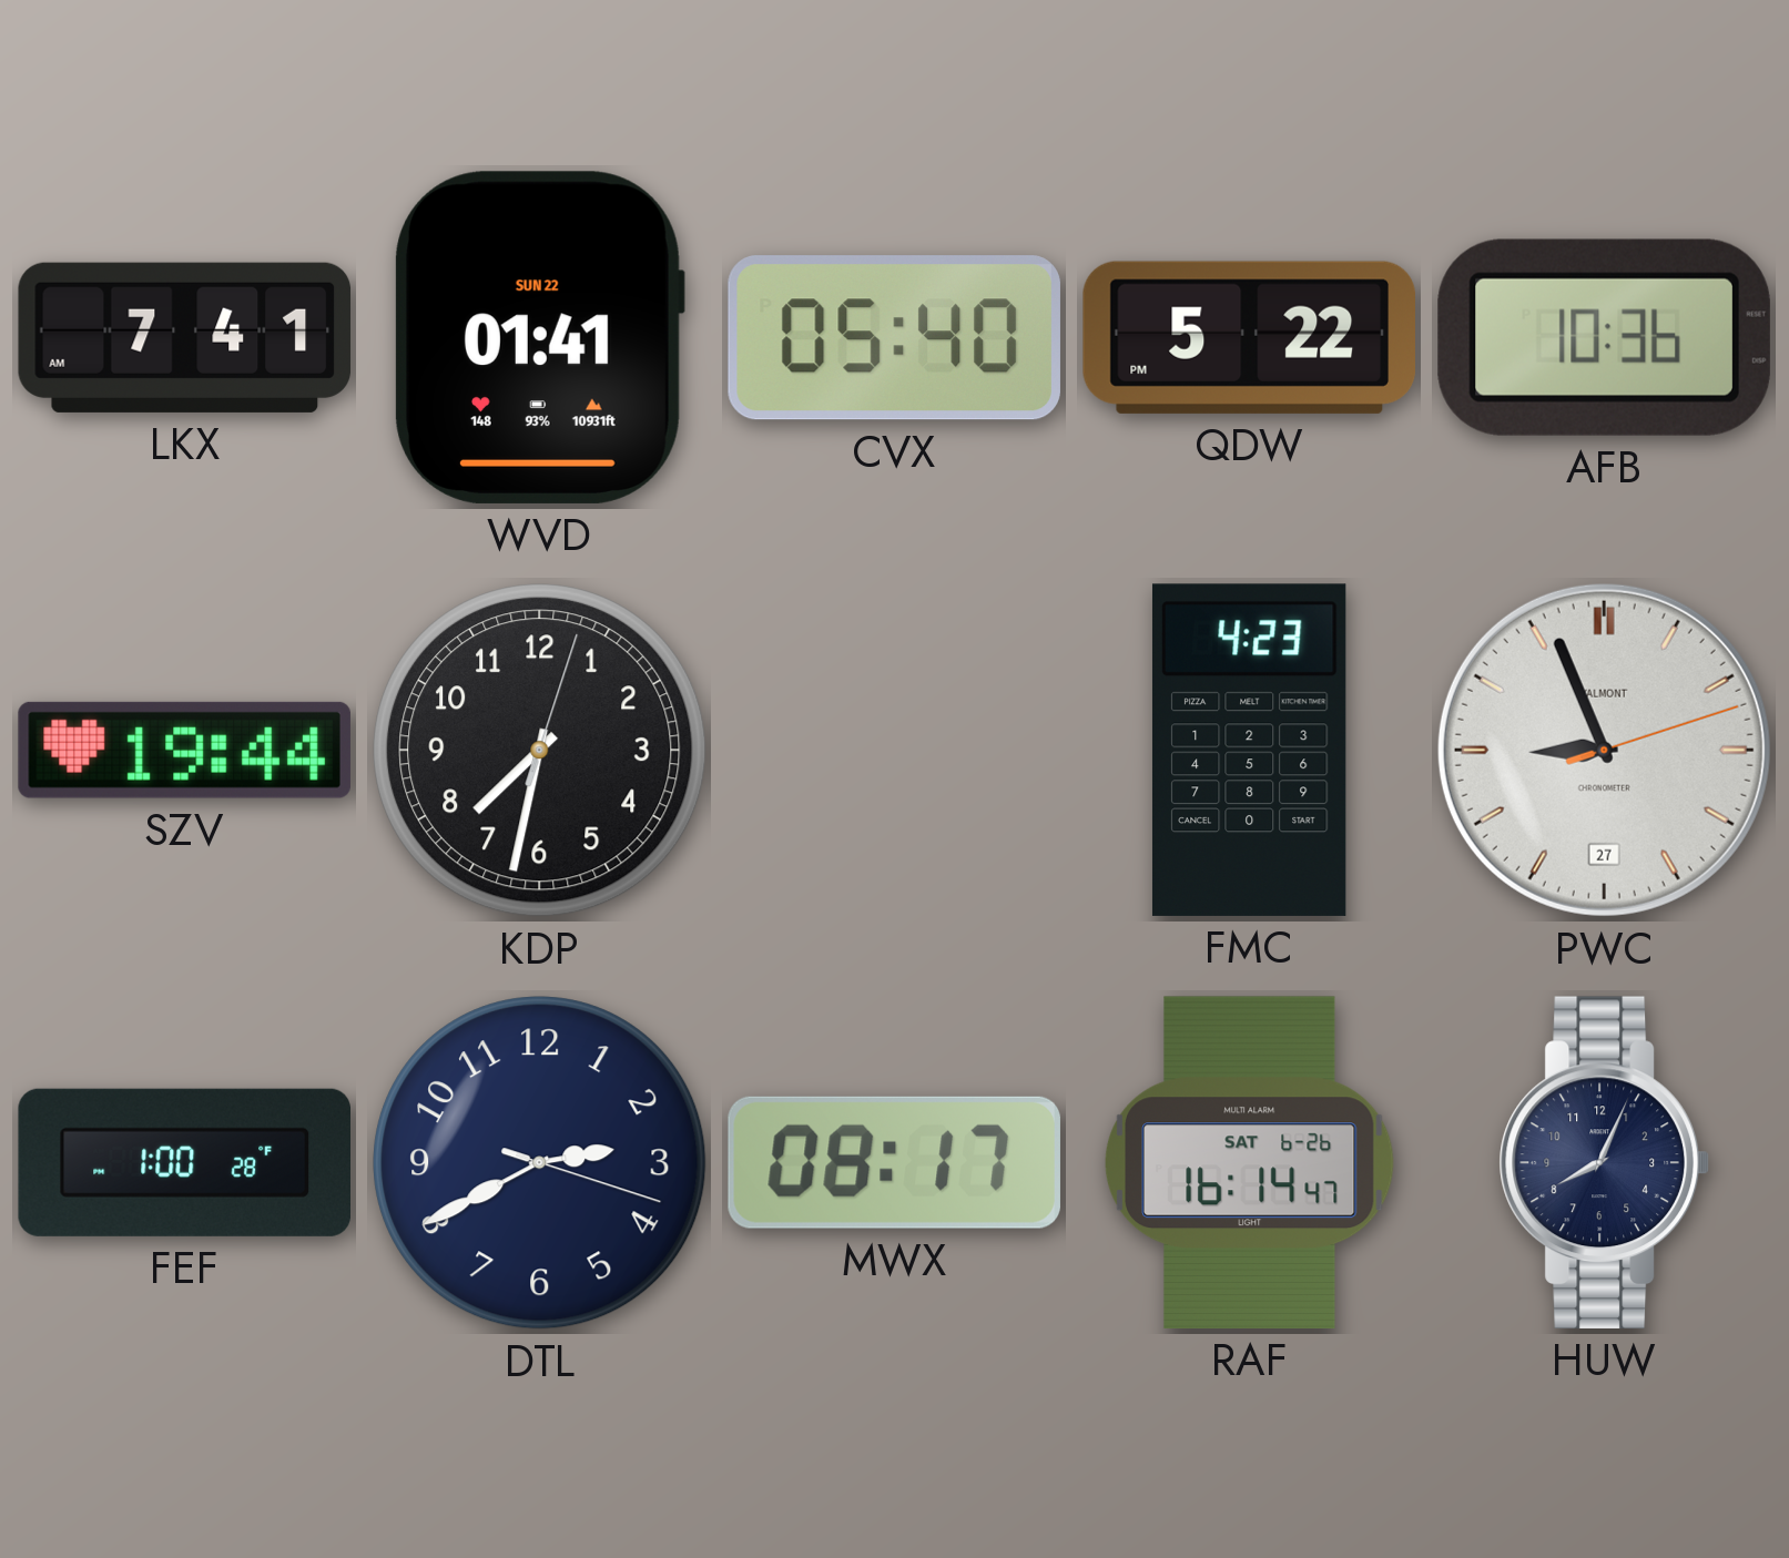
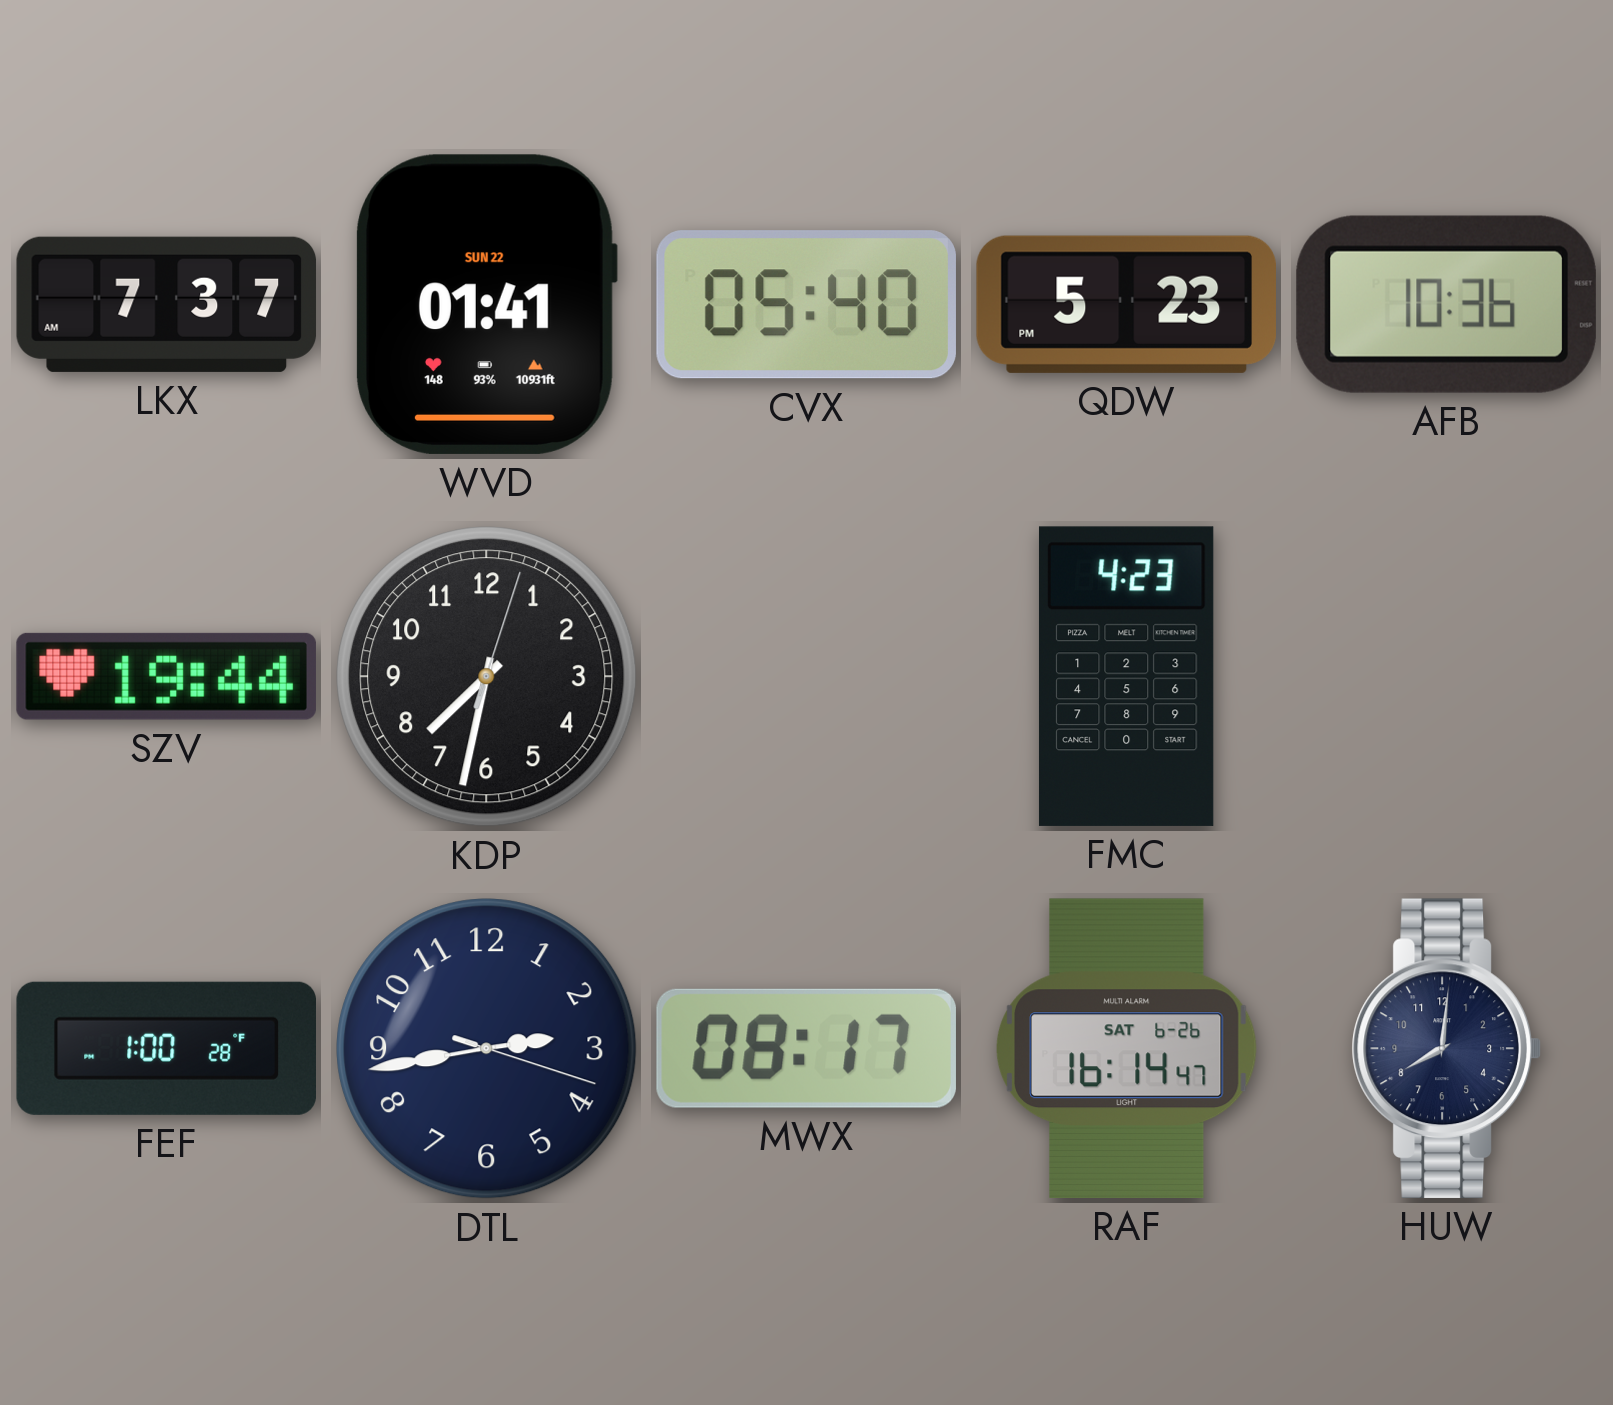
LKX: 7:41 -> 7:37 (167, 304)
QDW: 5:22 -> 5:23 (1126, 304)
PWC: 8:56 -> none (1604, 750)
DTL: 2:40 -> 2:43 (487, 1049)
HUW: 8:04 -> 8:01 (1446, 1048)
